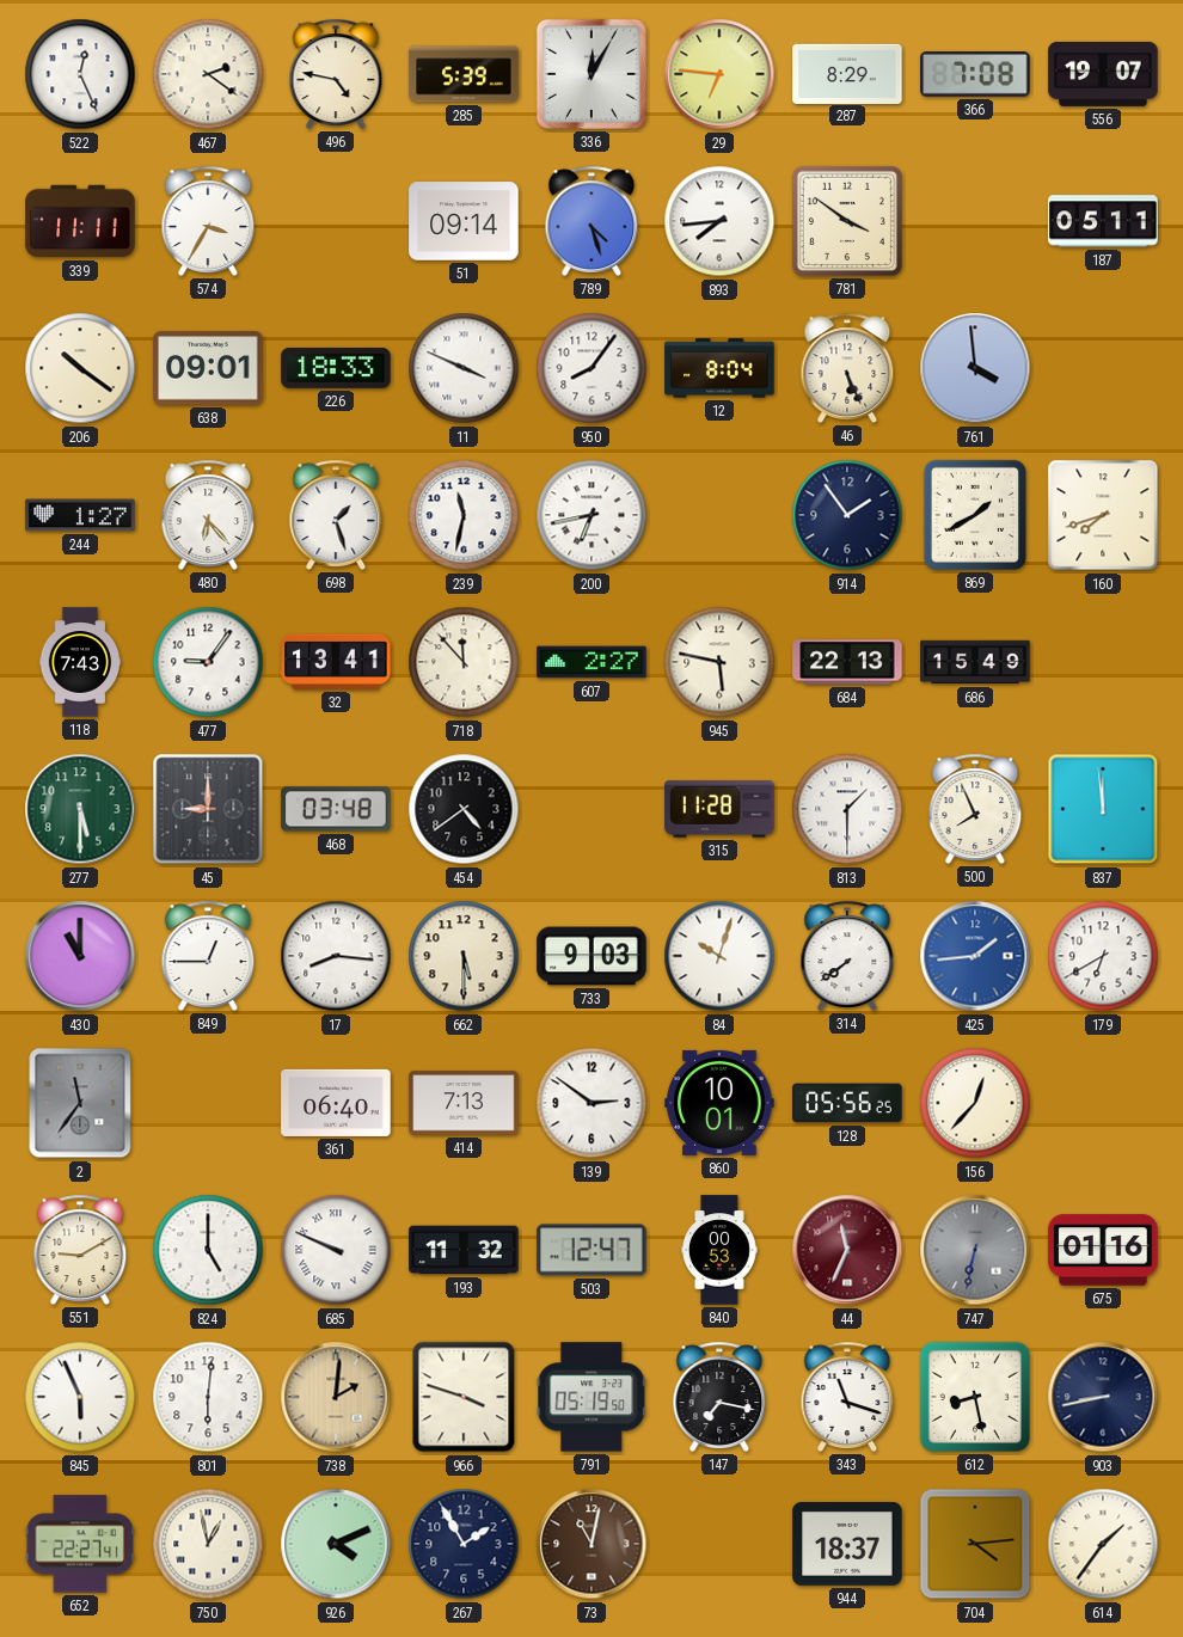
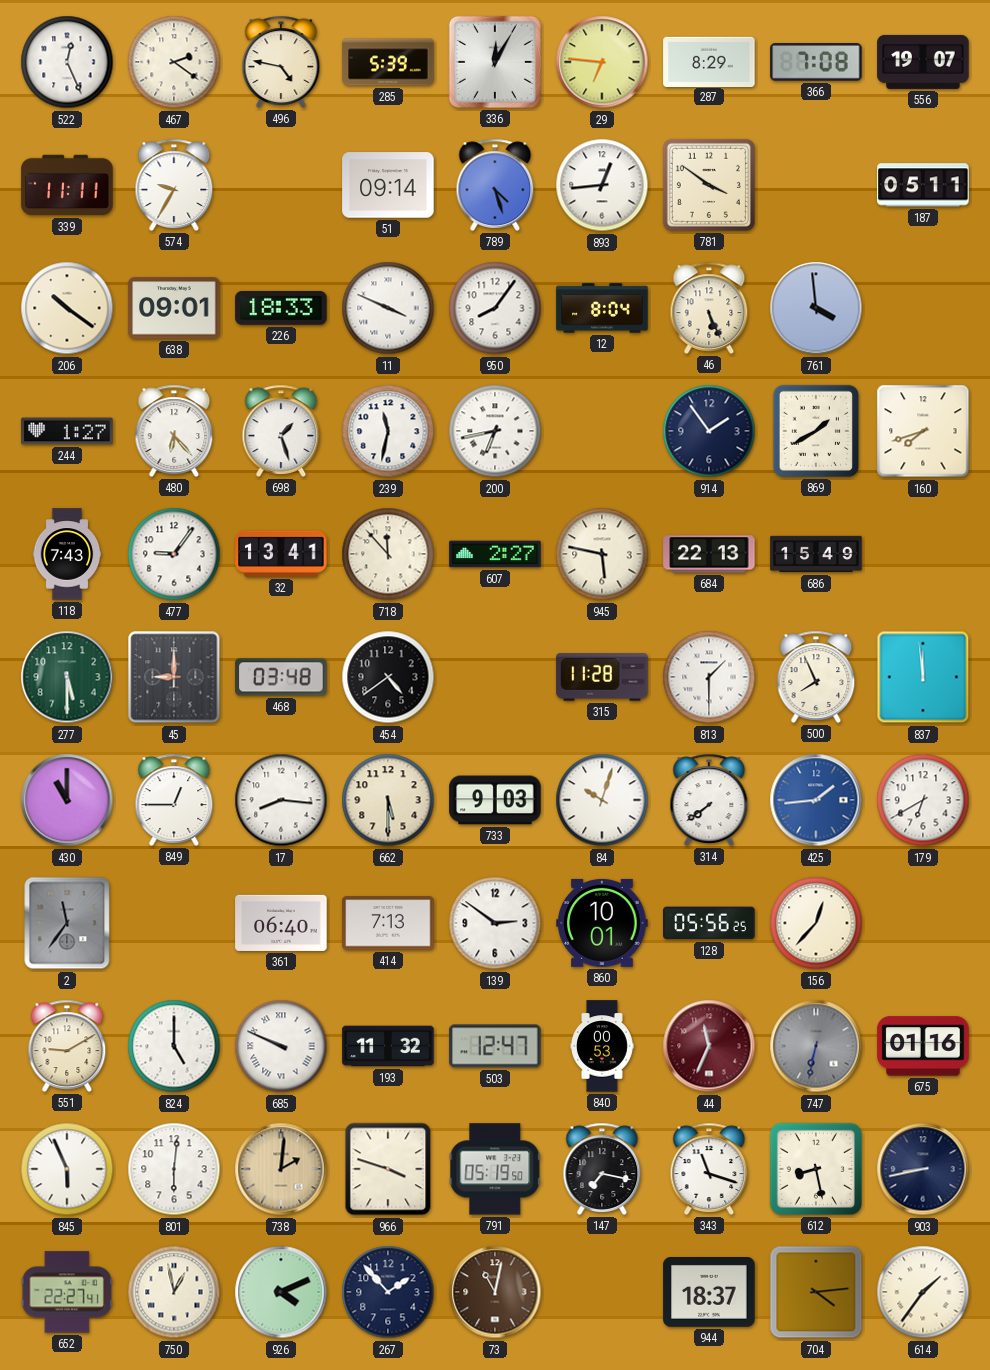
574: 3:35 -> 9:35 (174, 185)
893: 7:44 -> 12:44 (602, 185)
267: 1:55 -> 1:53 (388, 1292)
